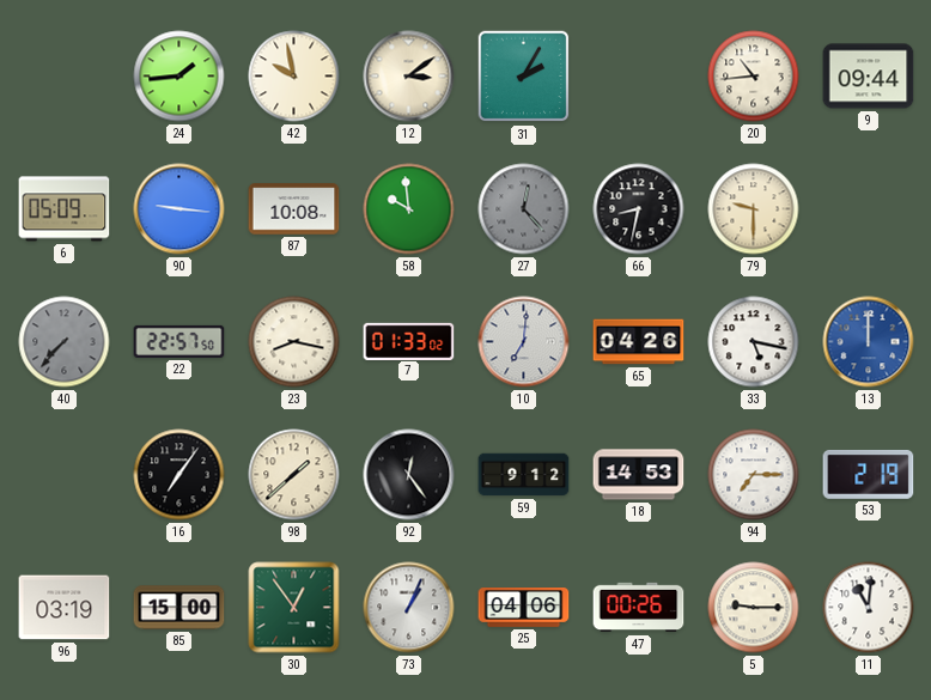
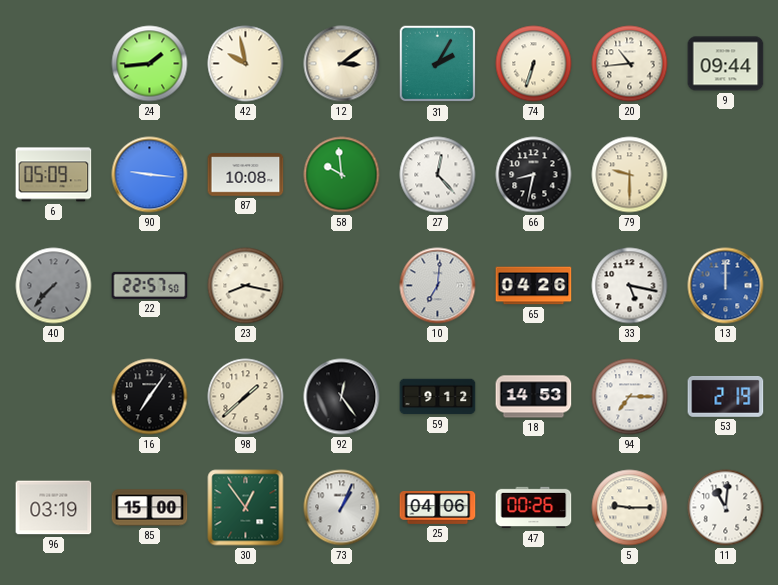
74: none -> 6:33 (534, 64)
27 dial: grey -> white (438, 175)
7: 01:33 -> none (409, 341)
